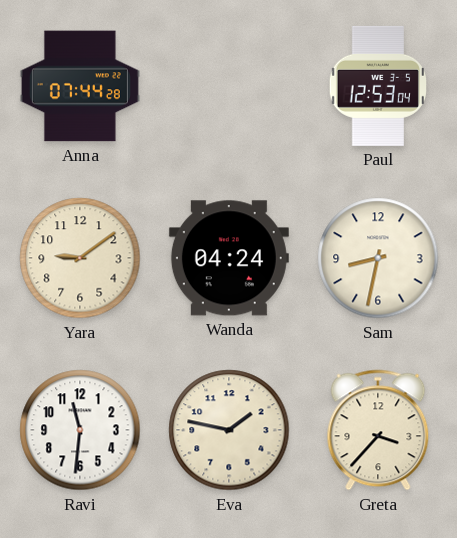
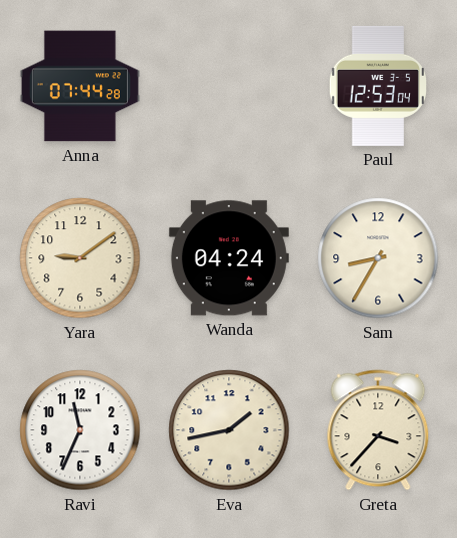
Sam: 8:32 -> 8:35 (378, 258)
Ravi: 11:31 -> 11:34 (80, 430)
Eva: 1:47 -> 1:43 (229, 430)
